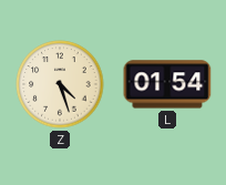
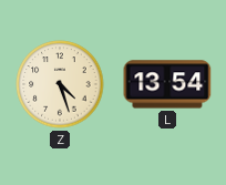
L: 01:54 -> 13:54 (167, 84)
